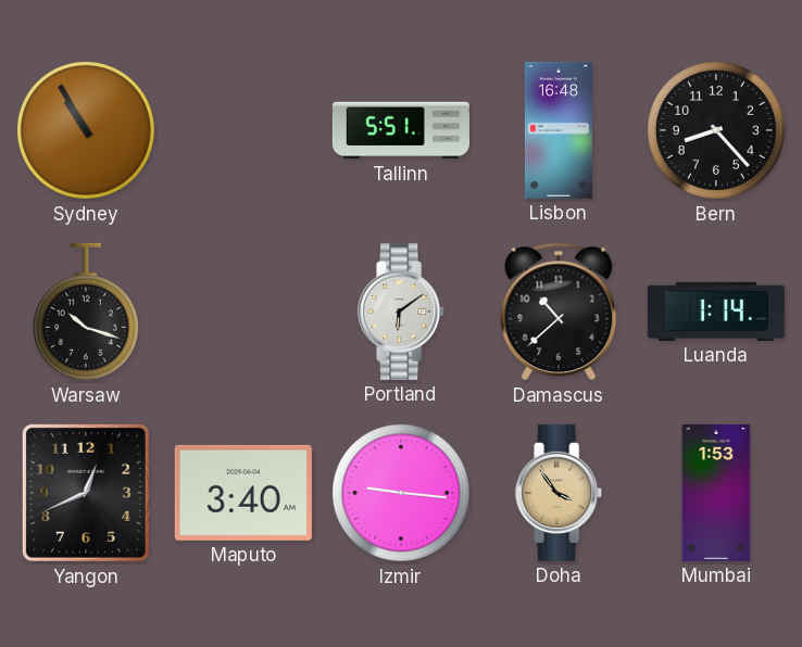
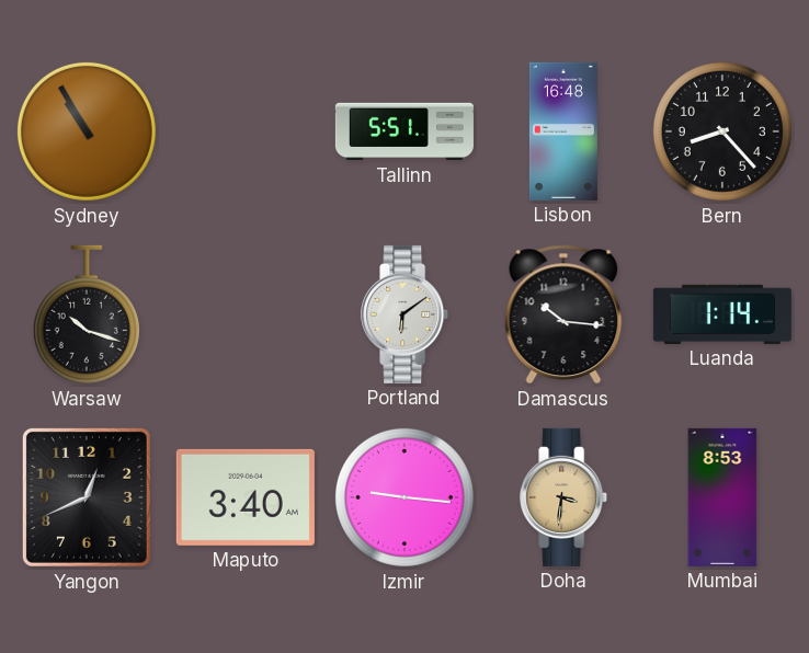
Damascus: 10:38 -> 10:16 (563, 314)
Doha: 3:54 -> 3:31 (565, 497)
Mumbai: 1:53 -> 8:53 (722, 497)
